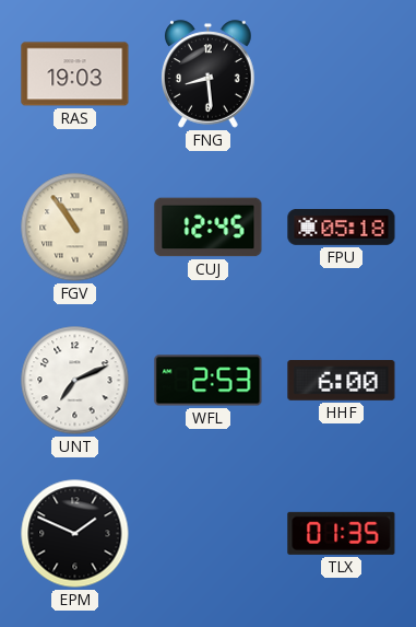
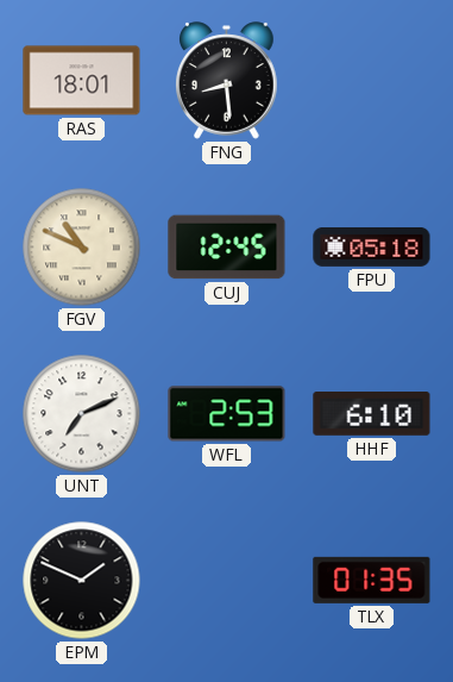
RAS: 19:03 -> 18:01 (82, 81)
FGV: 10:54 -> 10:49 (82, 248)
HHF: 6:00 -> 6:10 (372, 414)
